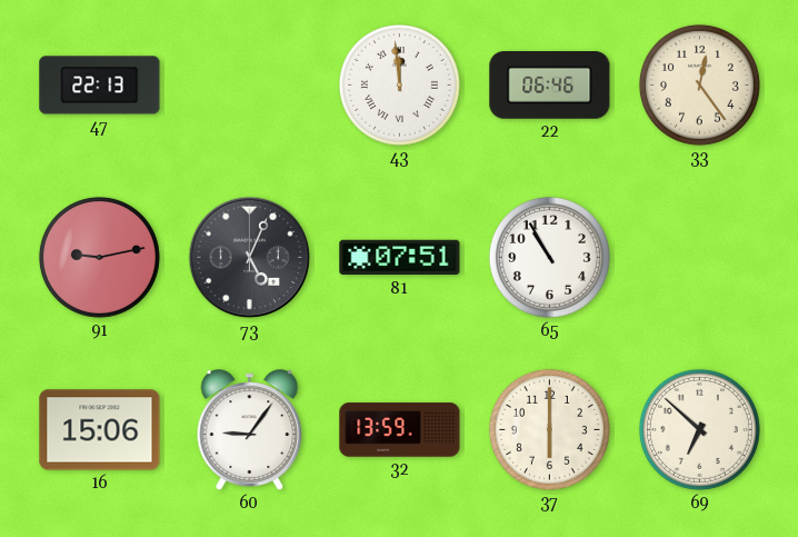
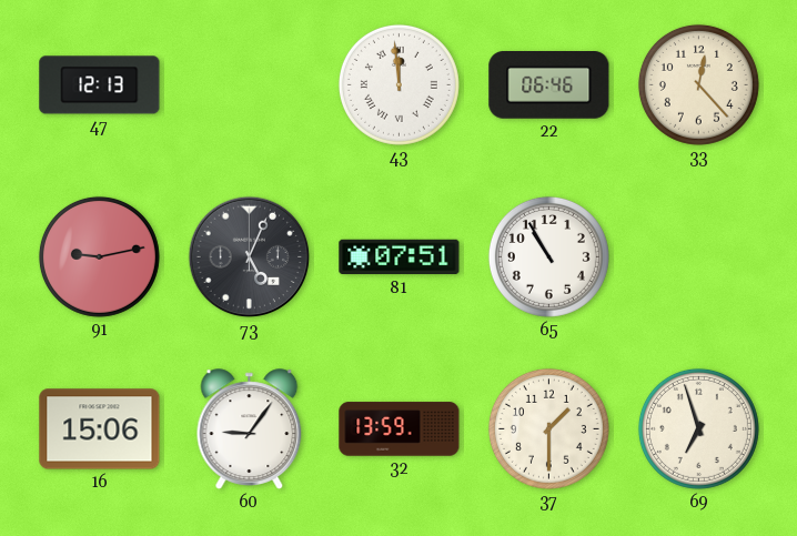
47: 22:13 -> 12:13 (100, 85)
33: 12:24 -> 12:23 (698, 84)
37: 6:00 -> 1:30 (548, 428)
69: 6:52 -> 6:57 (698, 428)
